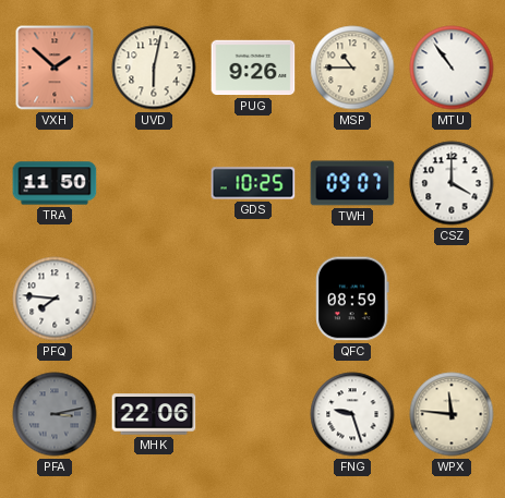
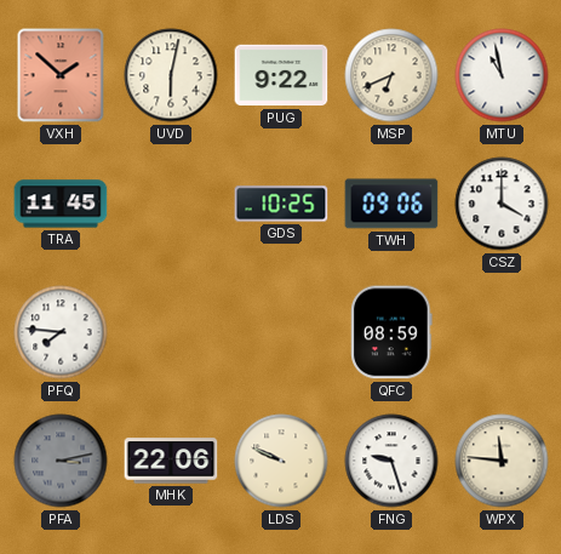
PUG: 9:26 -> 9:22 (281, 75)
MSP: 10:45 -> 6:41 (391, 75)
MTU: 10:54 -> 10:58 (502, 75)
TRA: 11:50 -> 11:45 (61, 204)
TWH: 09:07 -> 09:06 (391, 204)
LDS: none -> 9:49 (281, 461)
